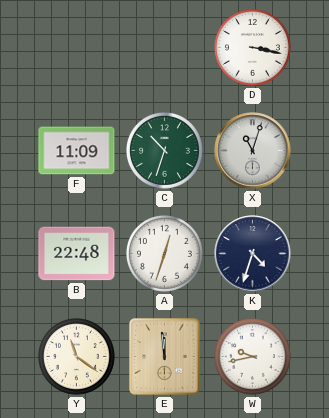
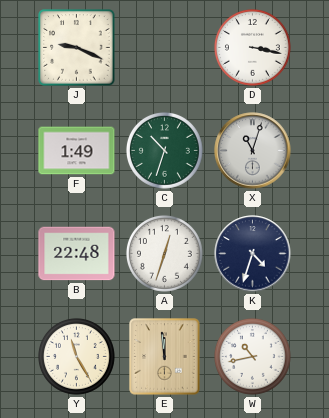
J: none -> 9:19 (77, 48)
F: 11:09 -> 1:49 (77, 151)
Y: 11:21 -> 11:25 (76, 356)
W: 9:43 -> 10:43 (252, 356)
